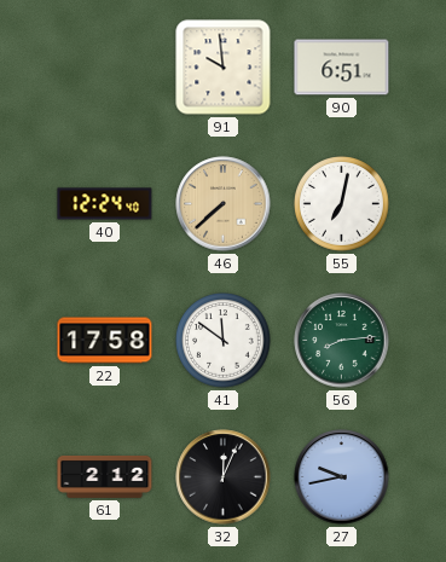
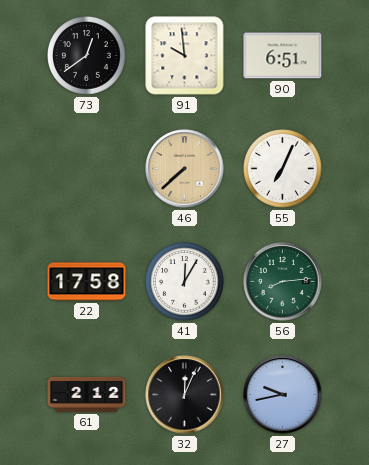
73: none -> 12:39 (87, 56)
40: 12:24 -> none (105, 204)
55: 7:02 -> 7:04 (283, 169)
41: 11:51 -> 12:05 (185, 282)
